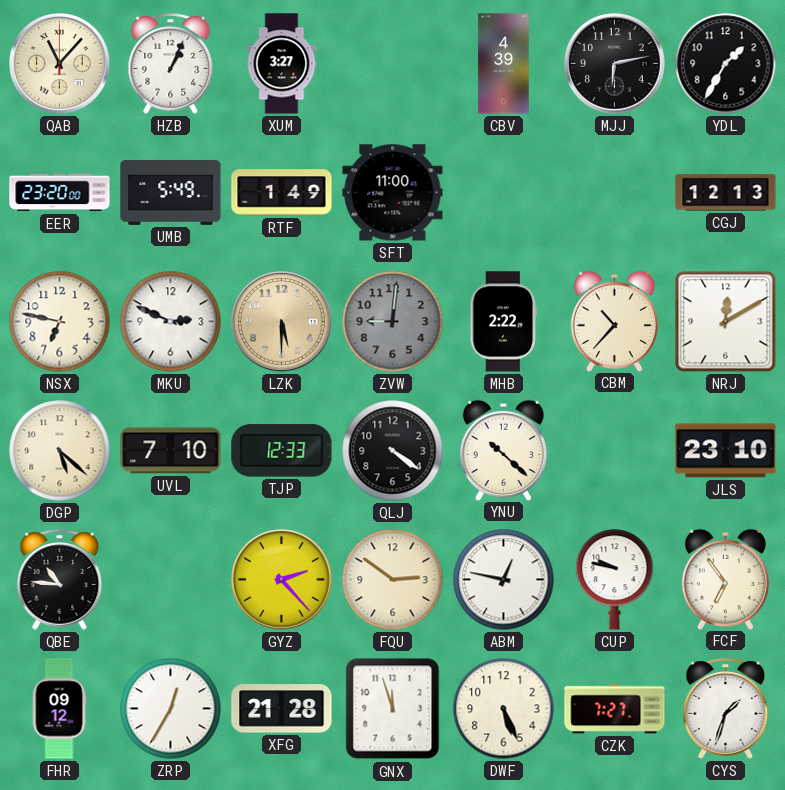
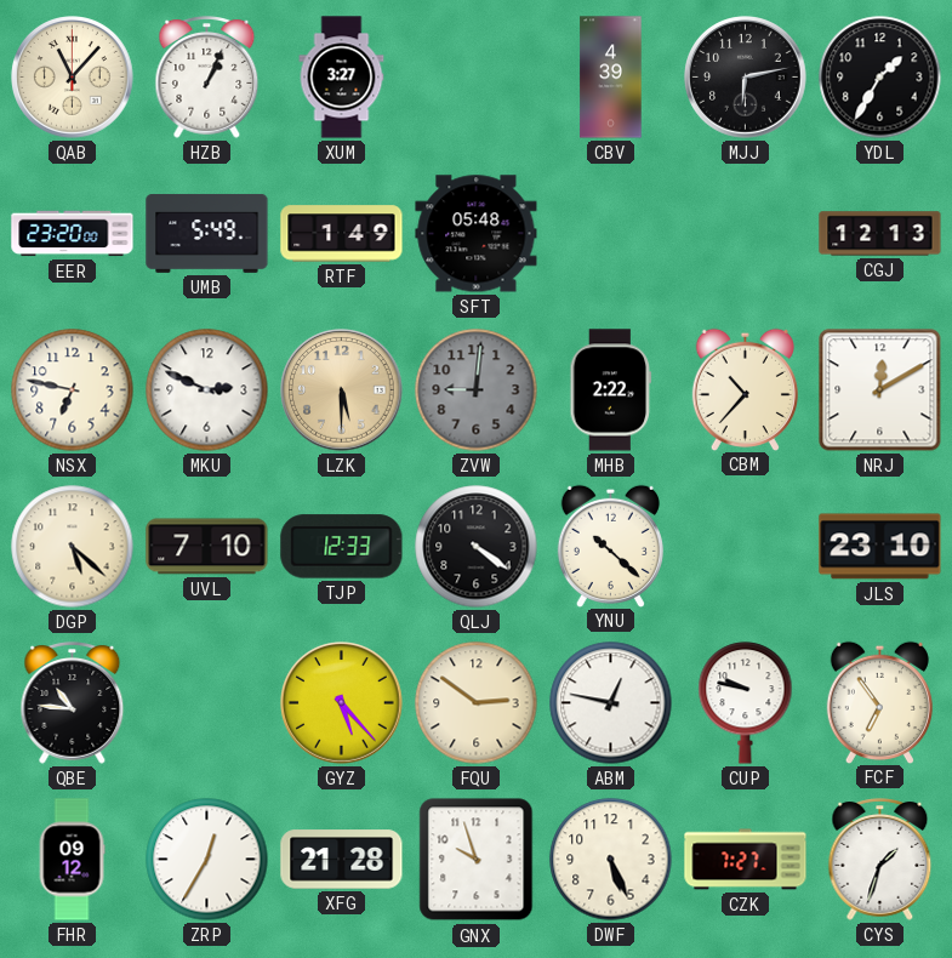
SFT: 11:00 -> 05:48 (477, 234)
GYZ: 2:23 -> 5:23 (342, 703)
GNX: 11:57 -> 9:57 (477, 860)
